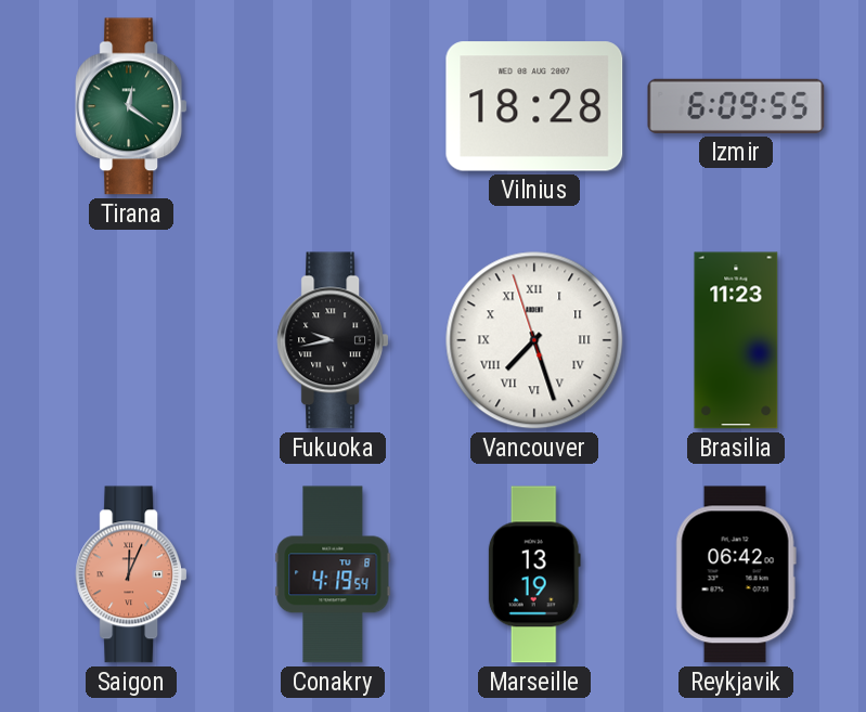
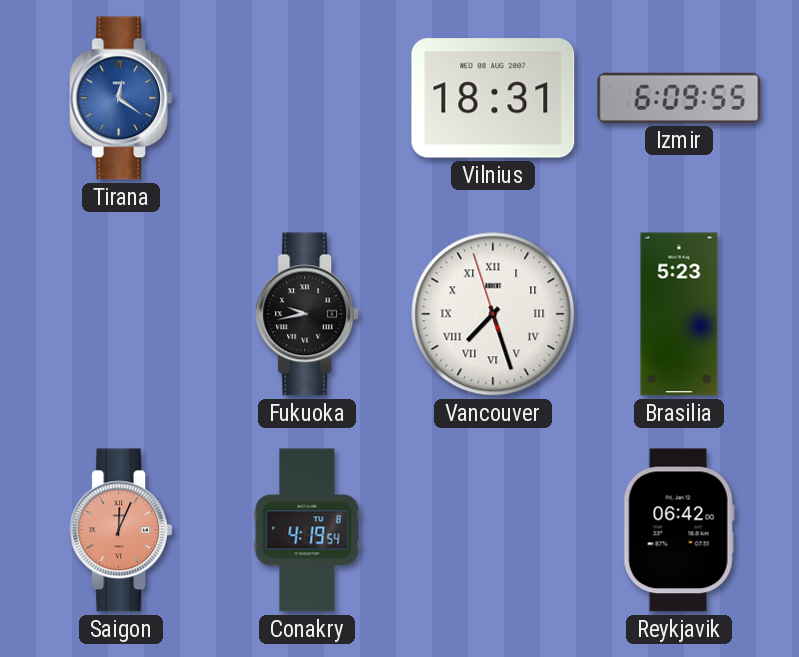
Tirana dial: green -> blue (121, 98)
Vilnius: 18:28 -> 18:31 (493, 98)
Brasilia: 11:23 -> 5:23 (679, 314)
Marseille: 13:19 -> none (534, 574)
